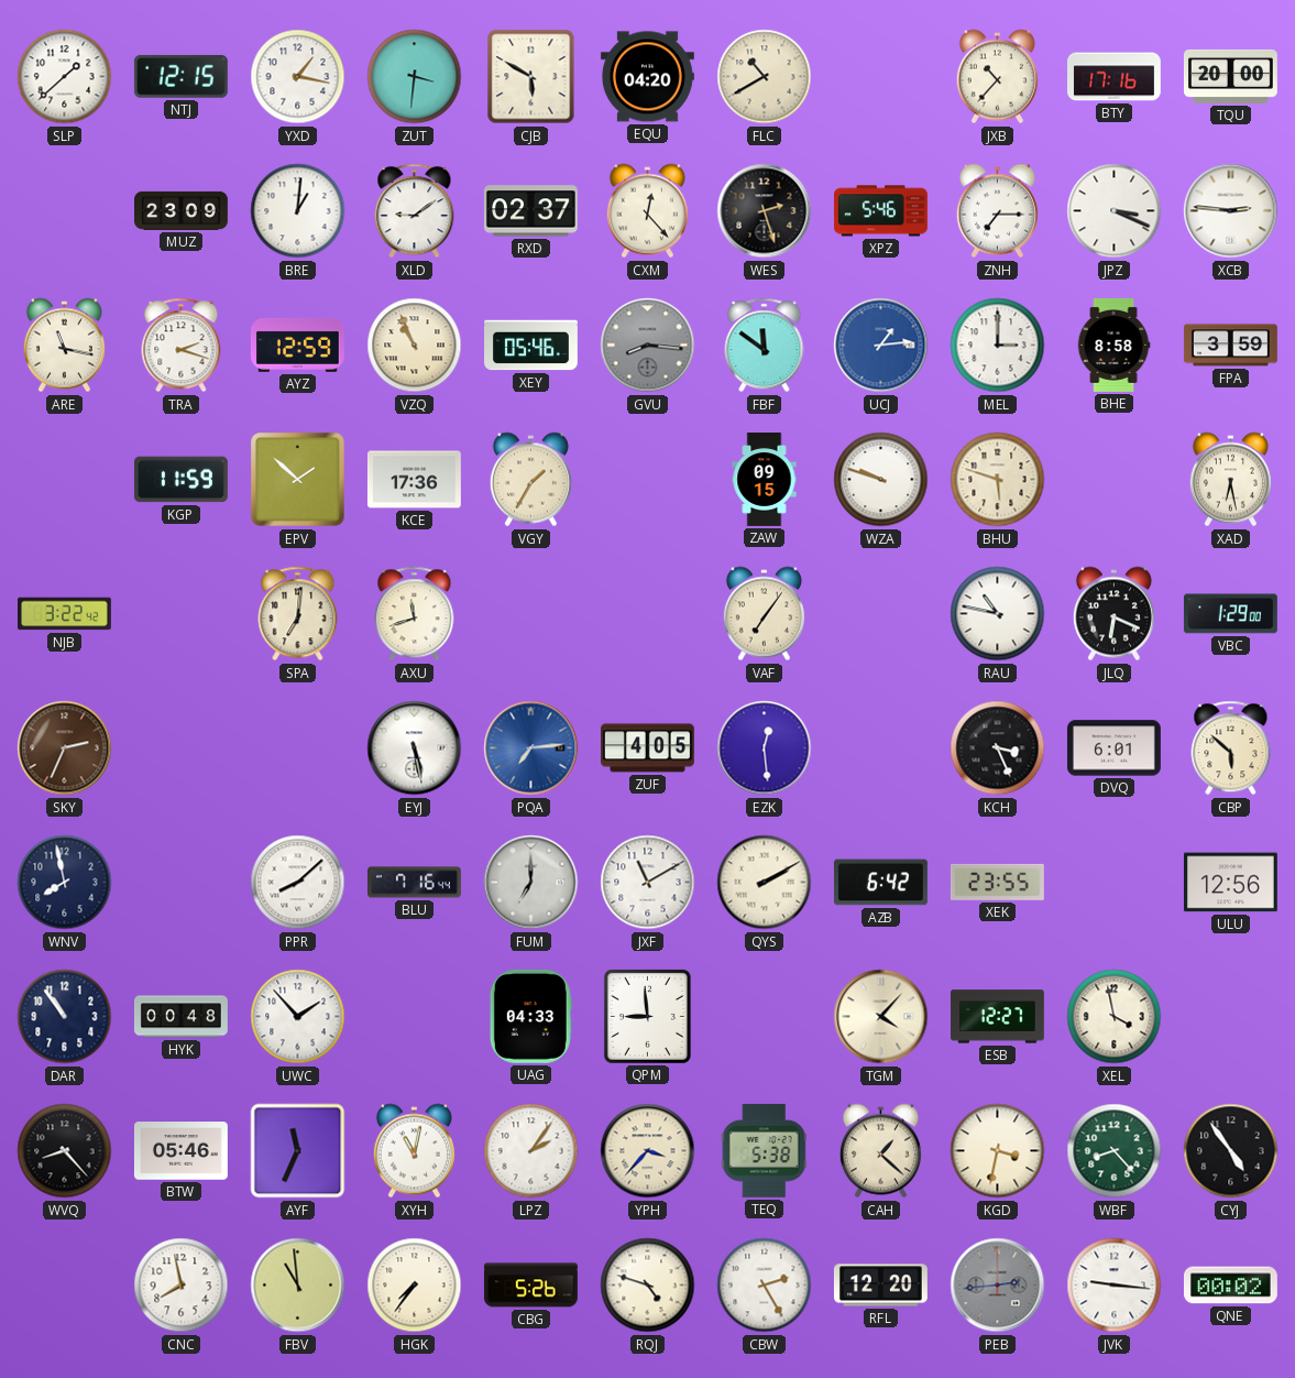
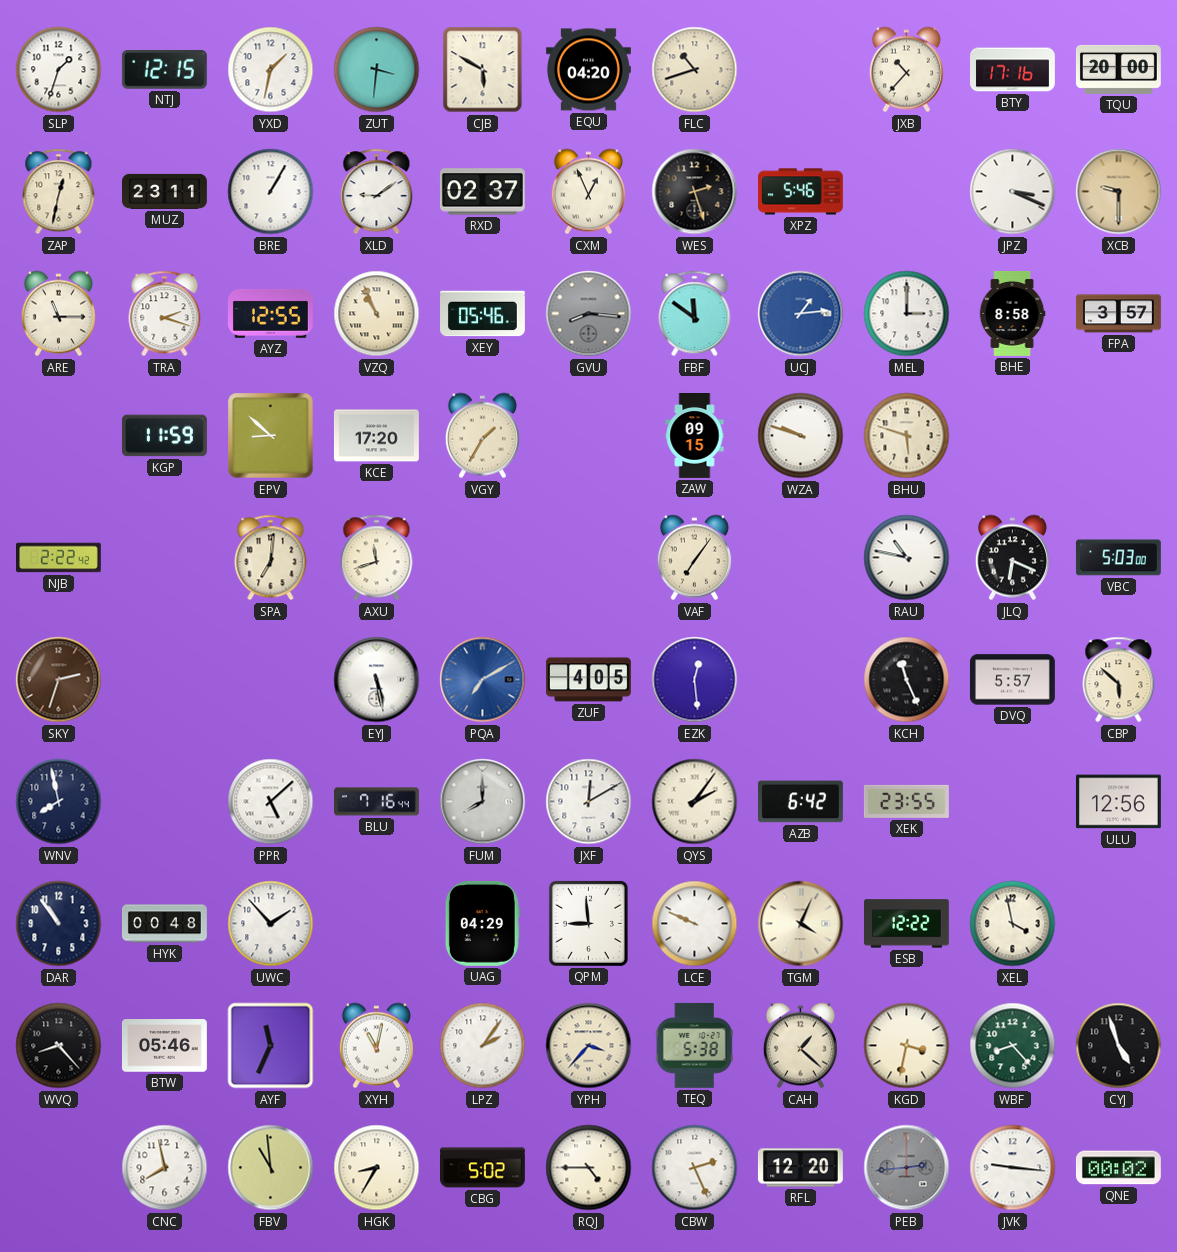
SLP: 1:38 -> 1:33 (59, 70)
YXD: 1:17 -> 1:32 (271, 70)
FLC: 10:40 -> 10:42 (695, 70)
ZAP: none -> 12:32 (59, 192)
MUZ: 23:09 -> 23:11 (165, 191)
BRE: 1:01 -> 1:05 (271, 192)
CXM: 12:23 -> 12:56 (588, 192)
ZNH: 7:15 -> none (997, 211)
XCB: 2:46 -> 9:30 (1119, 192)
XCB dial: white -> champagne (1119, 192)
ARE: 11:17 -> 11:15 (58, 314)
AYZ: 12:59 -> 12:55 (270, 313)
FPA: 3:59 -> 3:57 (1118, 314)
EPV: 1:52 -> 8:52 (271, 436)
KCE: 17:36 -> 17:20 (376, 436)
XAD: 6:28 -> none (1230, 480)
NJB: 3:22 -> 2:22 (59, 558)
VBC: 1:29 -> 5:03 (1118, 558)
SKY: 2:34 -> 2:33 (59, 680)
PQA: 7:14 -> 7:10 (483, 680)
KCH: 3:26 -> 11:26 (907, 680)
DVQ: 6:01 -> 5:57 (1012, 680)
PPR: 8:08 -> 5:08 (271, 802)
FUM: 7:00 -> 8:00 (483, 802)
JXF: 11:10 -> 12:10 (589, 802)
QYS: 2:10 -> 2:06 (695, 802)
UAG: 04:33 -> 04:29 (482, 923)
LCE: none -> 9:49 (695, 924)
TGM: 4:07 -> 4:04 (801, 924)
ESB: 12:27 -> 12:22 (906, 924)
CYJ: 4:54 -> 4:57 (1119, 1046)
HGK: 7:36 -> 8:35 (377, 1168)
CBG: 5:26 -> 5:02 (482, 1168)
RQJ: 4:48 -> 4:45 (589, 1168)
CBW: 2:25 -> 2:26 (695, 1168)
